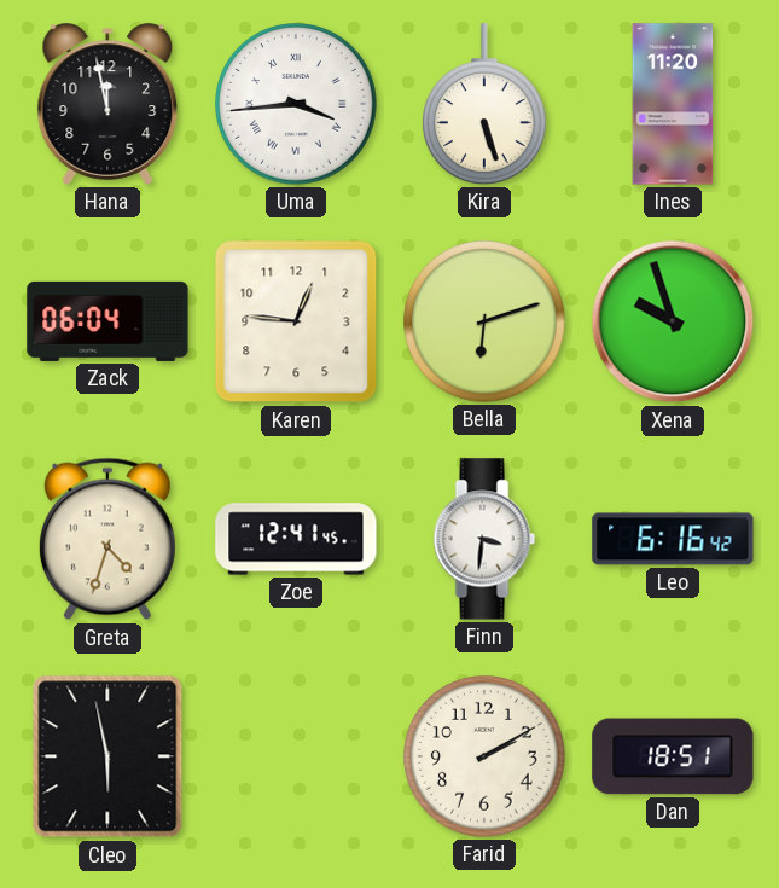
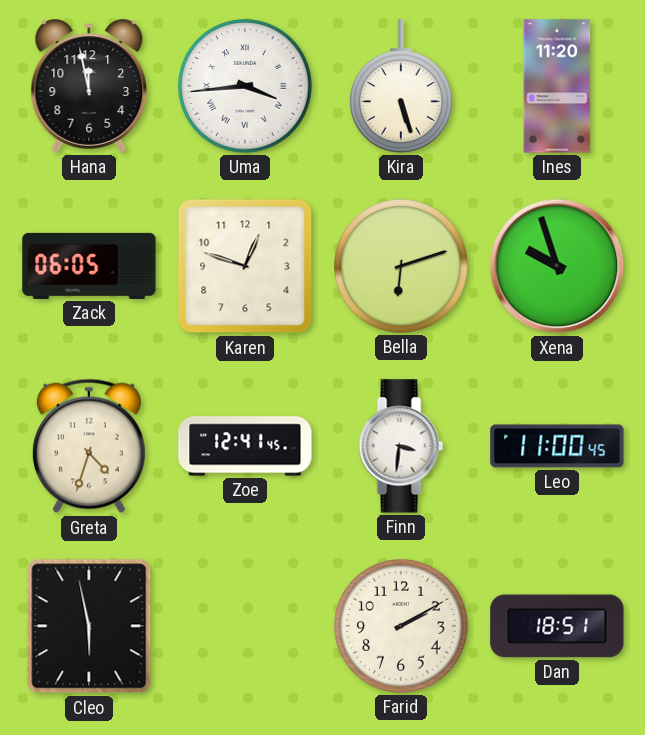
Zack: 06:04 -> 06:05 (89, 266)
Karen: 12:46 -> 12:48 (245, 266)
Leo: 6:16 -> 11:00 (557, 446)
